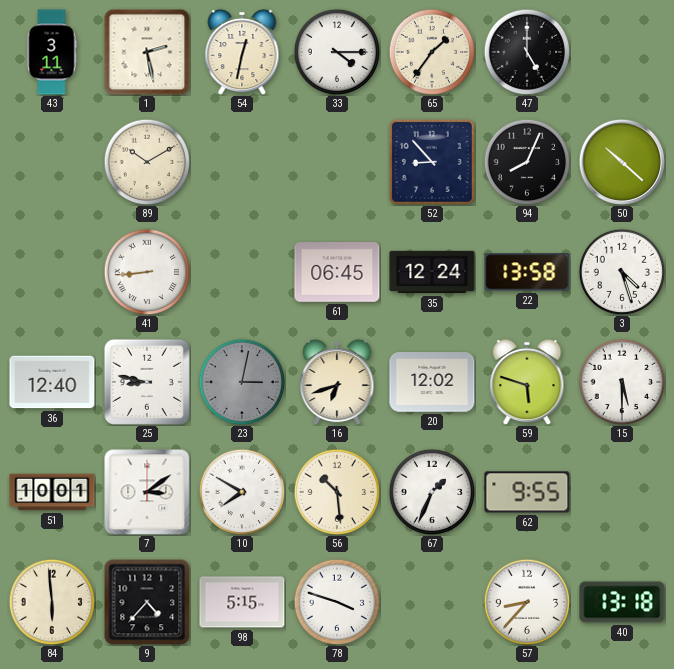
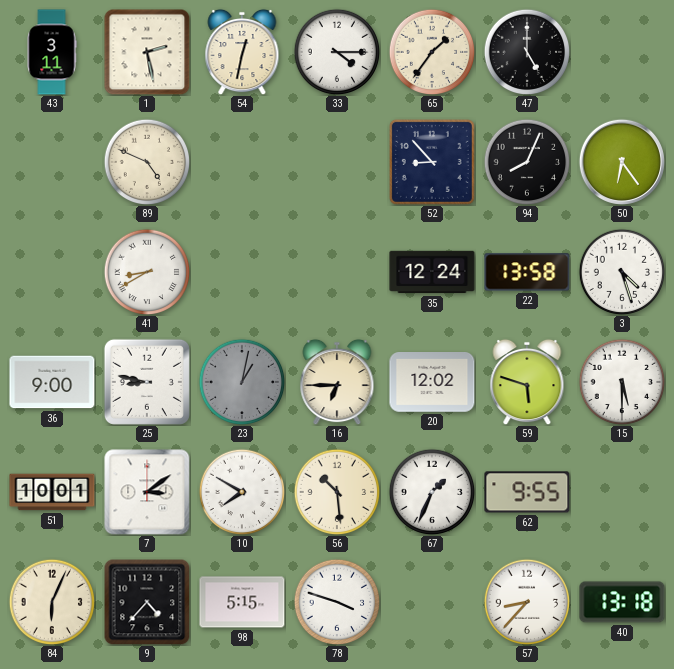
89: 10:10 -> 4:49 (147, 162)
50: 10:22 -> 6:24 (622, 162)
41: 8:44 -> 8:40 (147, 272)
61: 06:45 -> none (337, 273)
36: 12:40 -> 9:00 (52, 382)
23: 3:02 -> 1:02 (242, 382)
16: 6:42 -> 6:45 (337, 382)
84: 5:59 -> 6:04 (52, 602)
